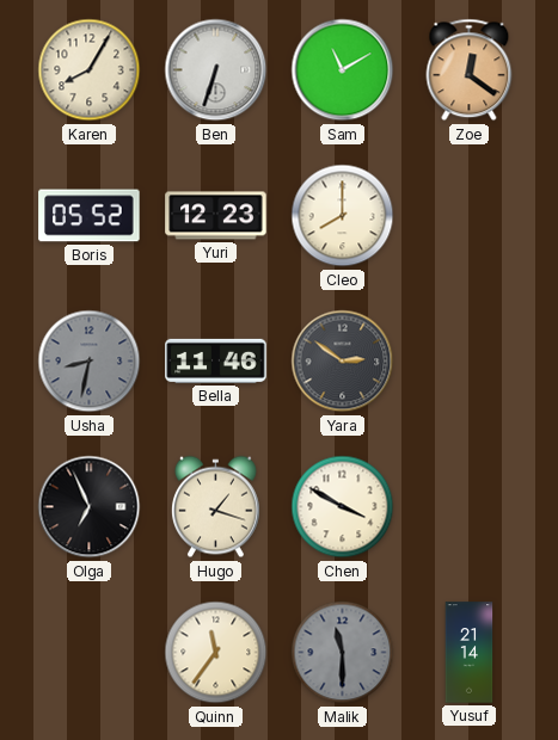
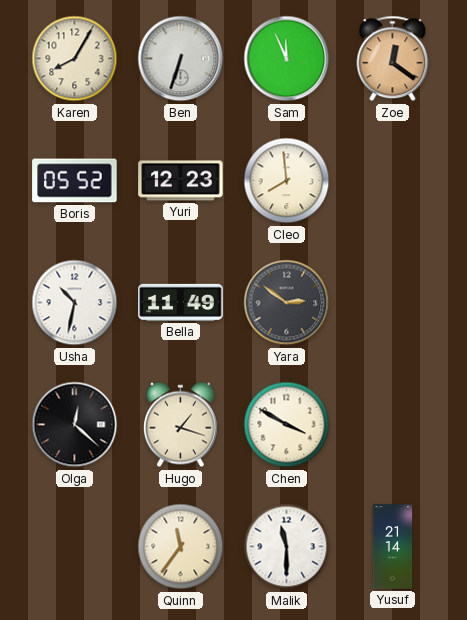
Sam: 11:10 -> 11:56 (287, 59)
Cleo: 8:00 -> 7:59 (287, 181)
Usha: 8:32 -> 10:32 (75, 303)
Usha dial: grey -> white (75, 303)
Bella: 11:46 -> 11:49 (181, 302)
Olga: 6:56 -> 12:22 (75, 425)
Malik dial: grey -> white (287, 547)
